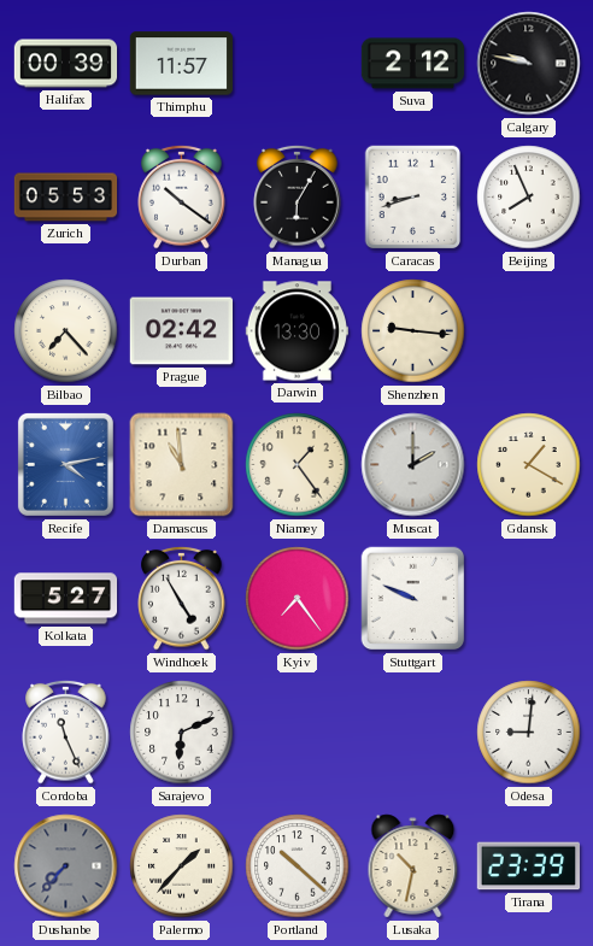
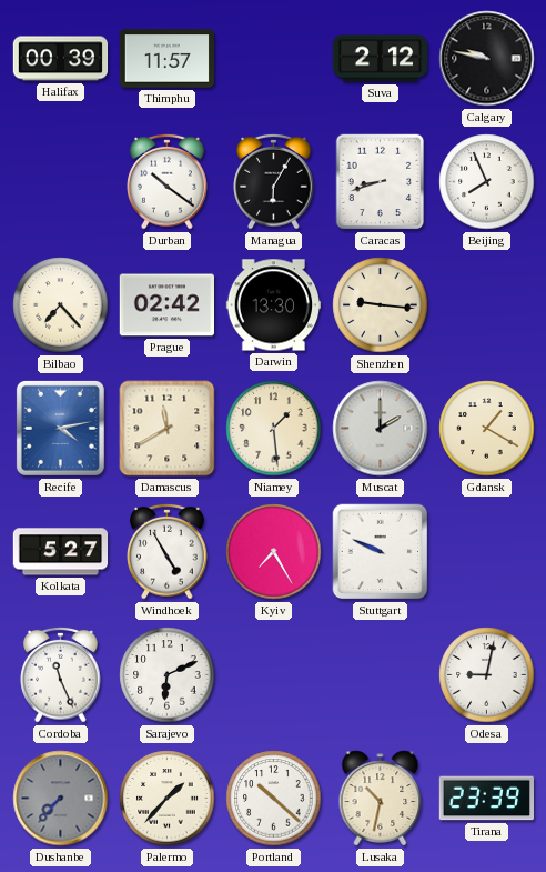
Zurich: 05:53 -> none (66, 198)
Damascus: 10:59 -> 11:40 (168, 429)
Niamey: 1:24 -> 1:29 (274, 429)
Kyiv: 7:24 -> 7:25 (274, 552)
Odesa: 9:01 -> 9:02 (487, 675)
